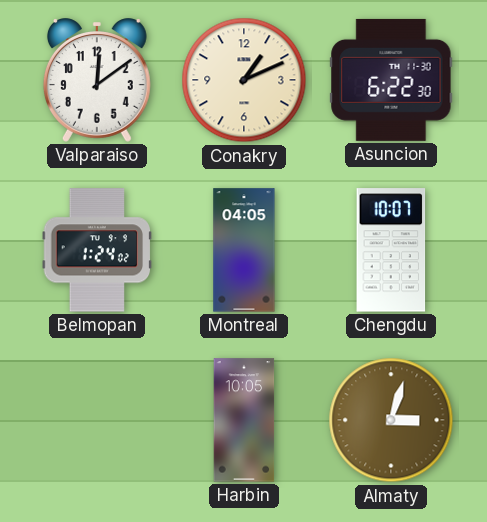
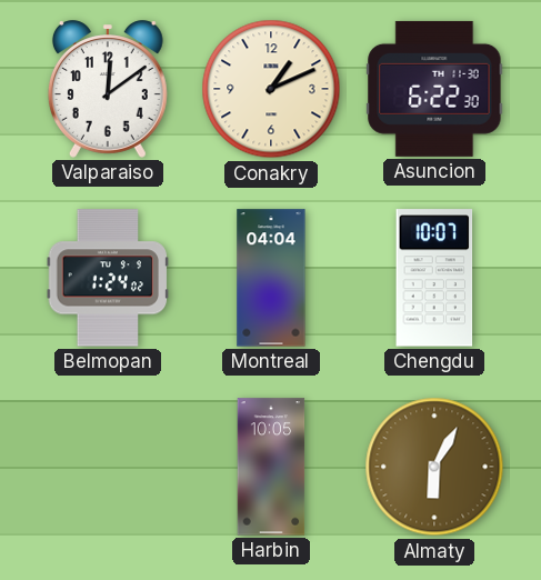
Montreal: 04:05 -> 04:04 (271, 278)
Almaty: 3:03 -> 6:05 (434, 467)
